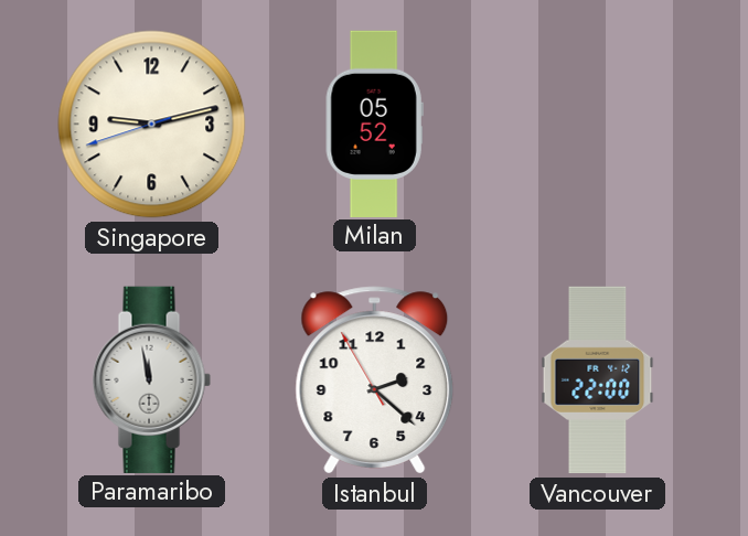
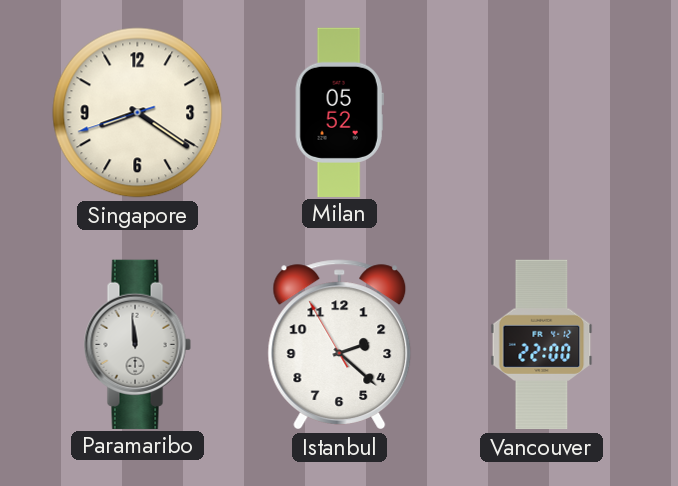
Singapore: 9:12 -> 8:20 (138, 113)
Paramaribo: 11:58 -> 11:59 (137, 344)
